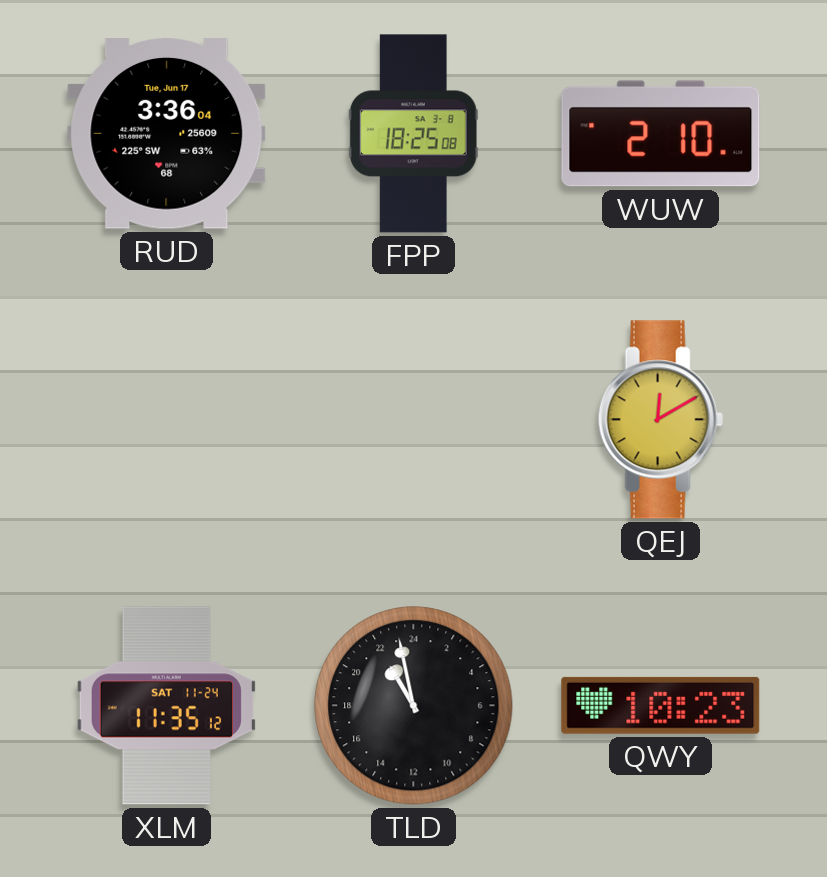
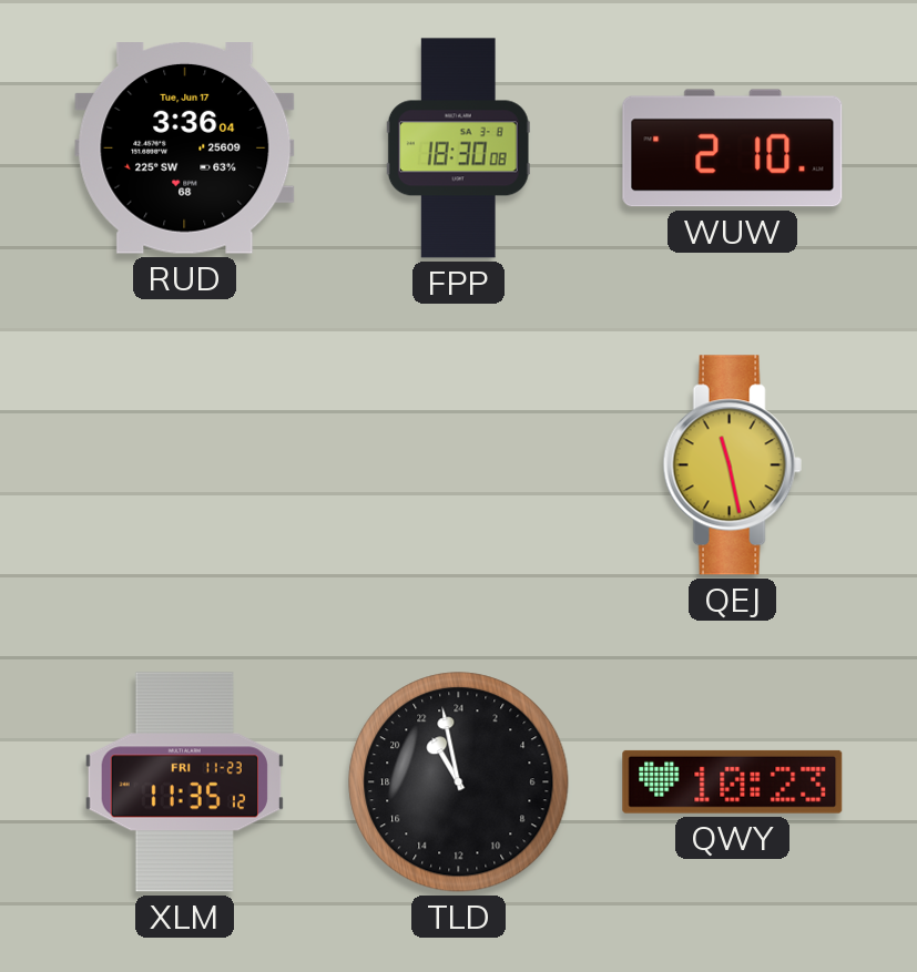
FPP: 18:25 -> 18:30 (458, 149)
QEJ: 12:10 -> 11:28 (732, 465)
XLM date: SAT 11-24 -> FRI 11-23 (184, 782)
